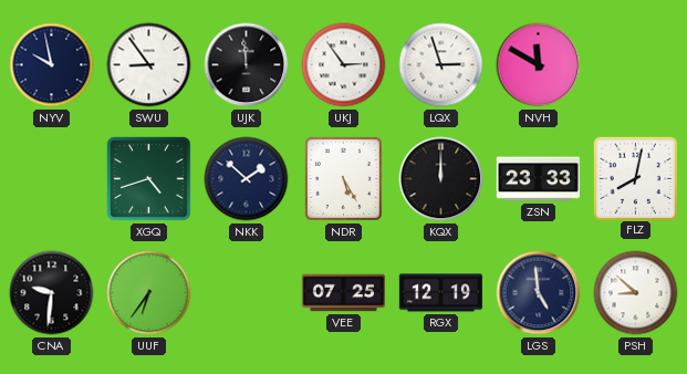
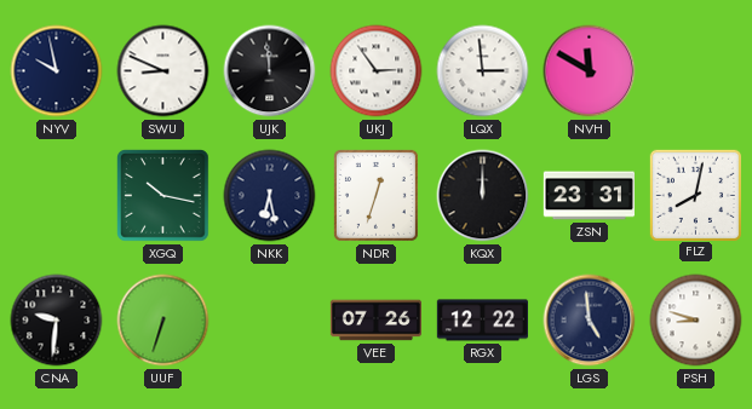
SWU: 8:54 -> 8:49 (163, 71)
LQX: 2:57 -> 2:59 (483, 71)
XGQ: 4:42 -> 10:17 (163, 196)
NKK: 1:52 -> 6:28 (270, 196)
NDR: 5:25 -> 12:33 (375, 195)
ZSN: 23:33 -> 23:31 (589, 196)
UUF: 6:36 -> 6:33 (163, 321)
VEE: 07:25 -> 07:26 (375, 321)
RGX: 12:19 -> 12:22 (482, 321)
PSH: 8:52 -> 8:48 (696, 321)
